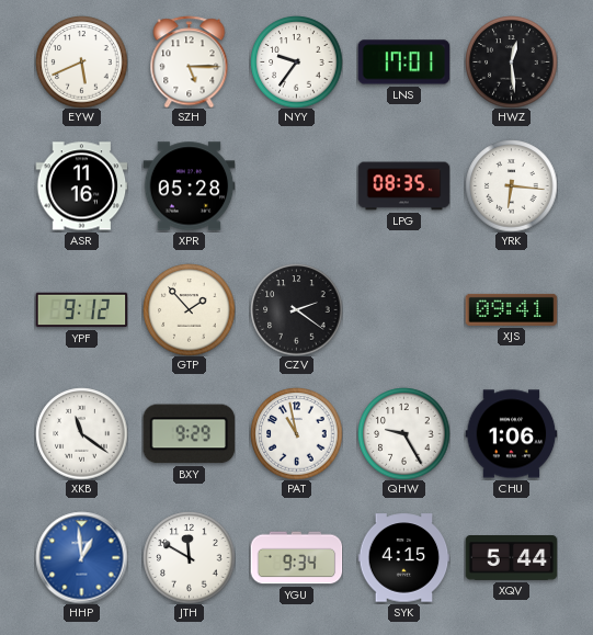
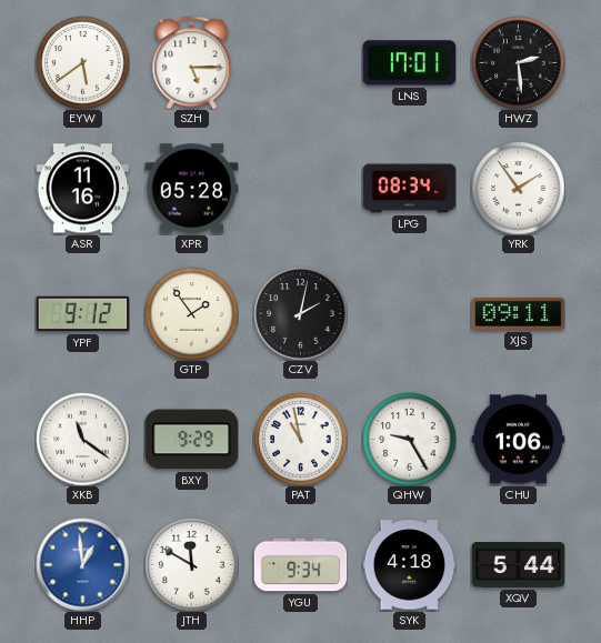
EYW: 5:41 -> 5:39 (82, 62)
NYY: 9:36 -> none (296, 61)
HWZ: 12:29 -> 2:29 (518, 62)
LPG: 08:35 -> 08:34 (409, 189)
YRK: 6:16 -> 1:54 (518, 188)
GTP: 1:53 -> 1:54 (191, 313)
CZV: 2:21 -> 2:02 (300, 313)
XJS: 09:41 -> 09:11 (518, 313)
SYK: 4:15 -> 4:18 (409, 565)
